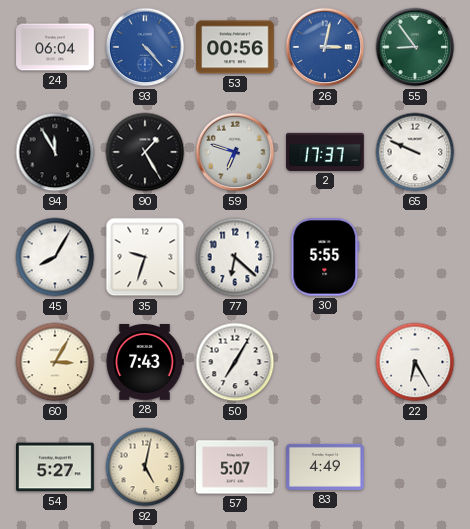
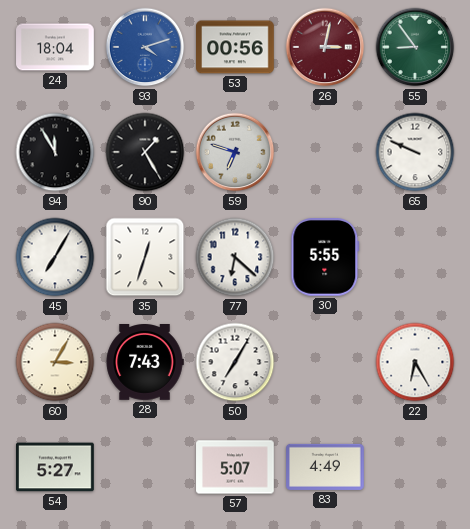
24: 06:04 -> 18:04 (55, 47)
93: 4:23 -> 4:12 (145, 47)
26 dial: blue -> burgundy (325, 47)
2: 17:37 -> none (325, 152)
45: 8:05 -> 7:05 (55, 257)
35: 9:33 -> 12:33 (145, 257)
92: 5:02 -> none (145, 467)
